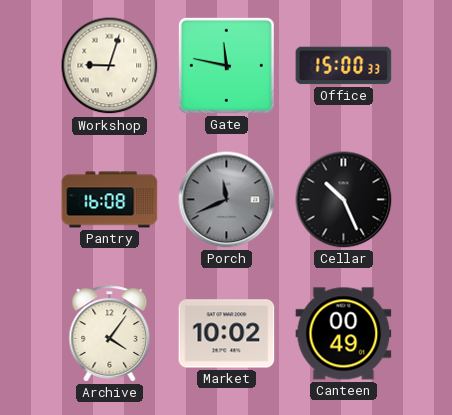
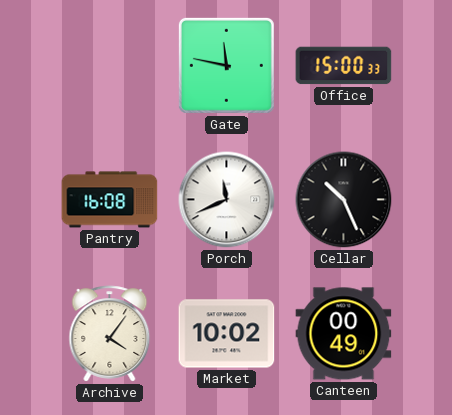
Workshop: 9:03 -> none (110, 66)
Porch dial: grey -> white (227, 200)
